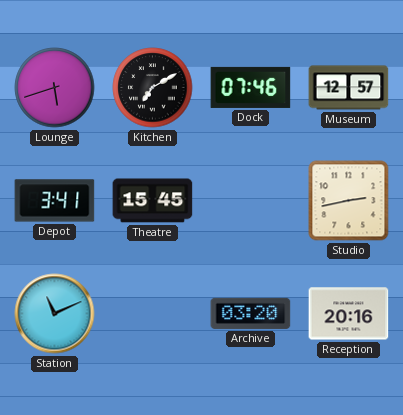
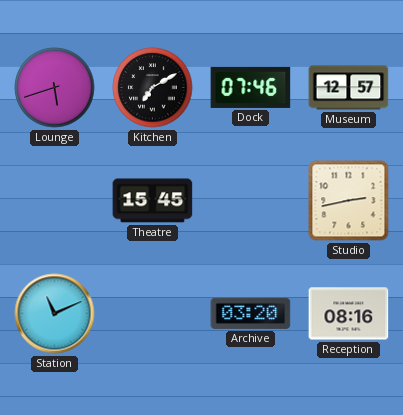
Depot: 3:41 -> none (55, 201)
Reception: 20:16 -> 08:16 (349, 314)
